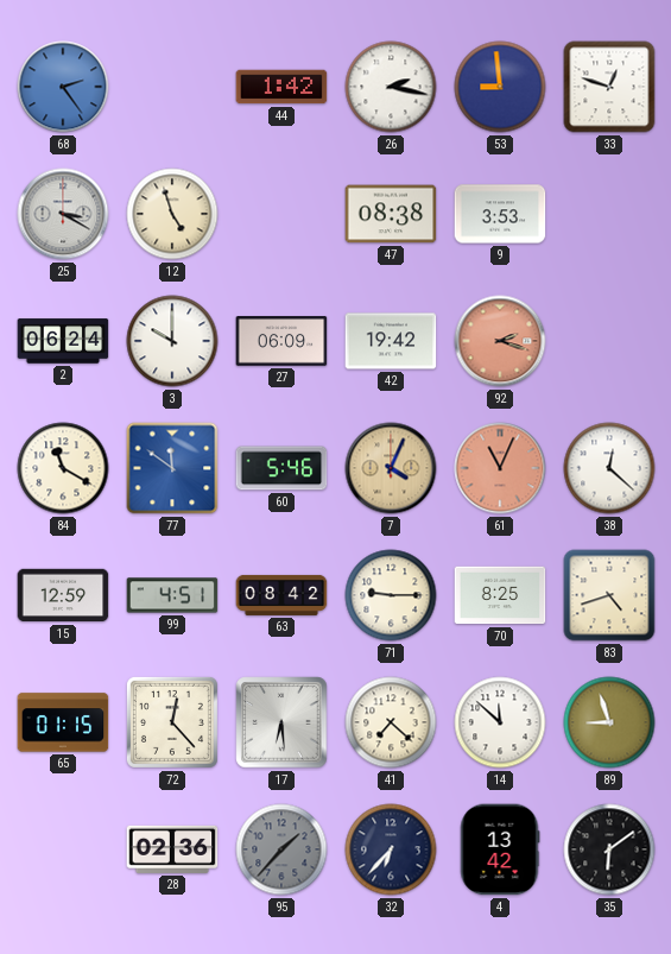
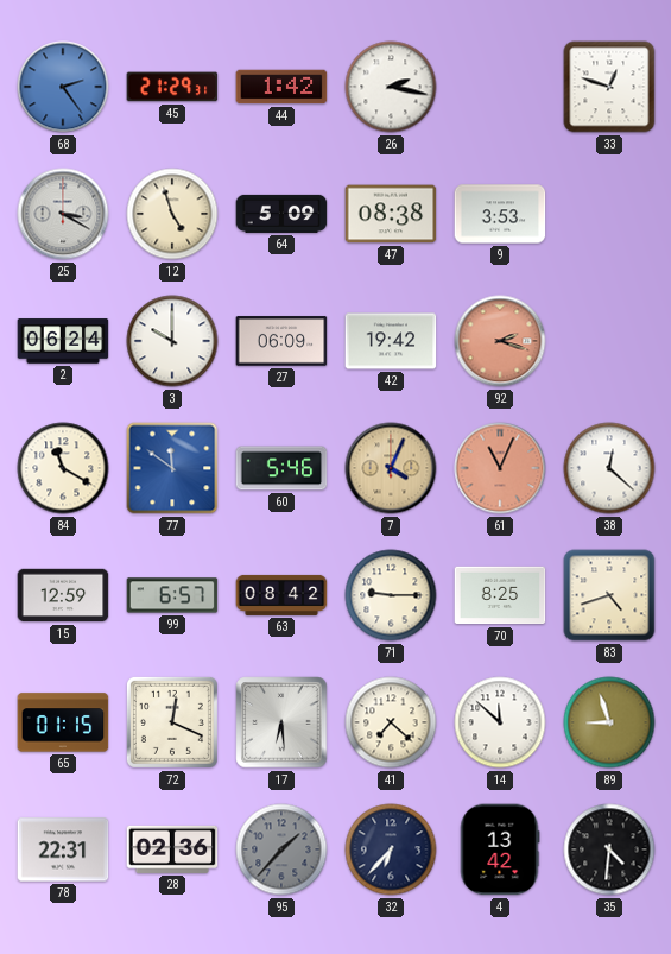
45: none -> 21:29 (172, 87)
53: 8:59 -> none (500, 87)
64: none -> 5:09 (281, 214)
99: 4:51 -> 6:57 (172, 595)
72: 12:23 -> 12:19 (172, 722)
78: none -> 22:31 (63, 849)
35: 6:09 -> 4:31 (609, 849)
